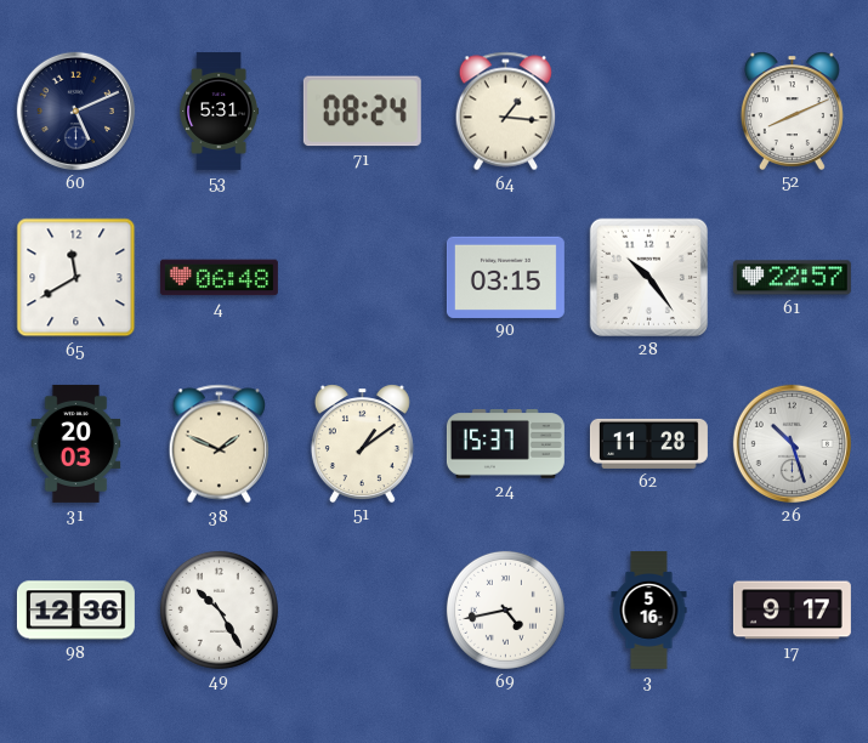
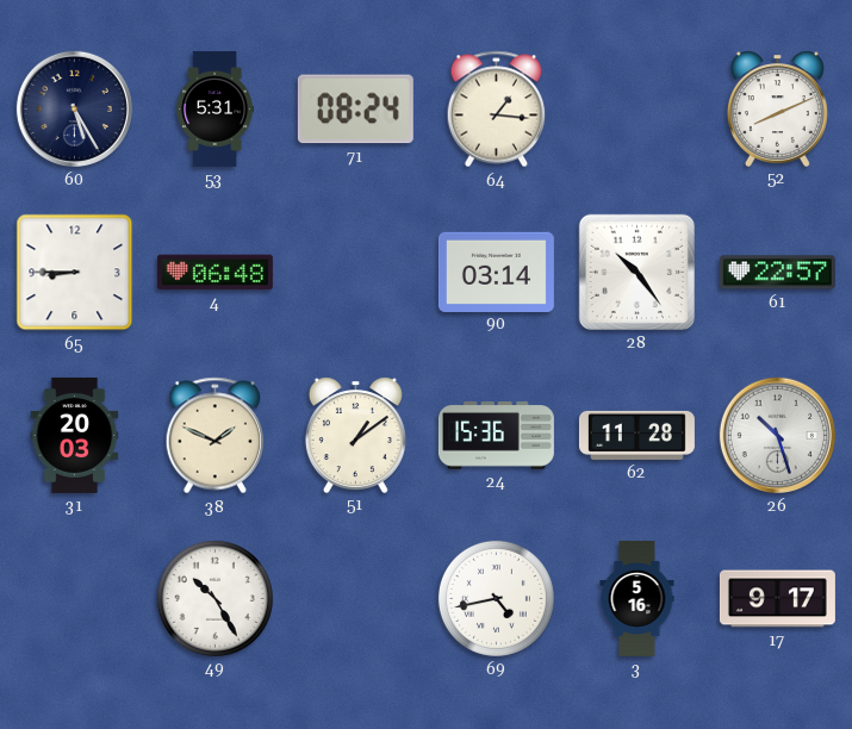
60: 5:11 -> 5:25 (74, 108)
65: 11:40 -> 8:45 (75, 273)
90: 03:15 -> 03:14 (496, 272)
24: 15:37 -> 15:36 (496, 436)
98: 12:36 -> none (75, 611)
